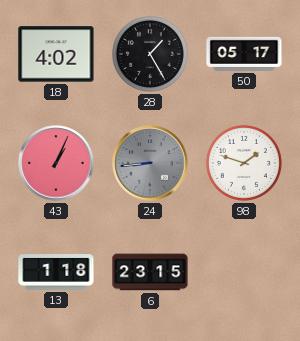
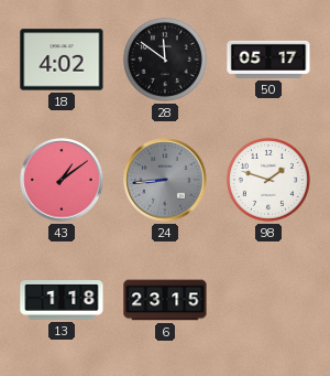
28: 1:25 -> 11:51 (165, 60)
43: 1:04 -> 1:09 (62, 180)
